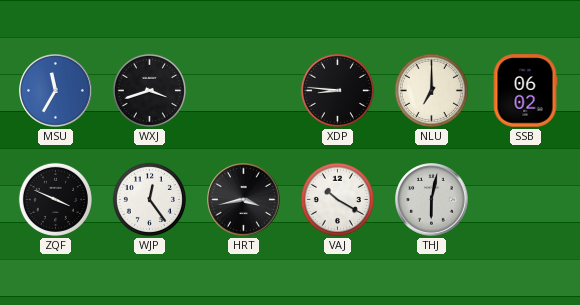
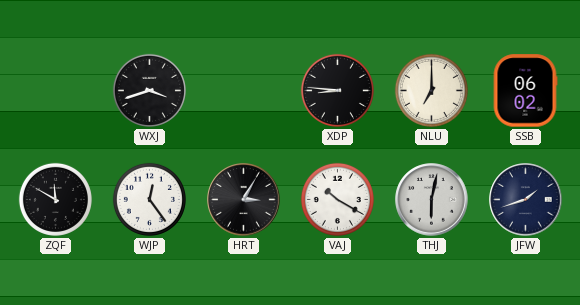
MSU: 11:35 -> none (56, 91)
ZQF: 3:49 -> 11:50 (55, 199)
HRT: 3:43 -> 3:05 (244, 200)
JFW: none -> 1:42 (526, 200)
